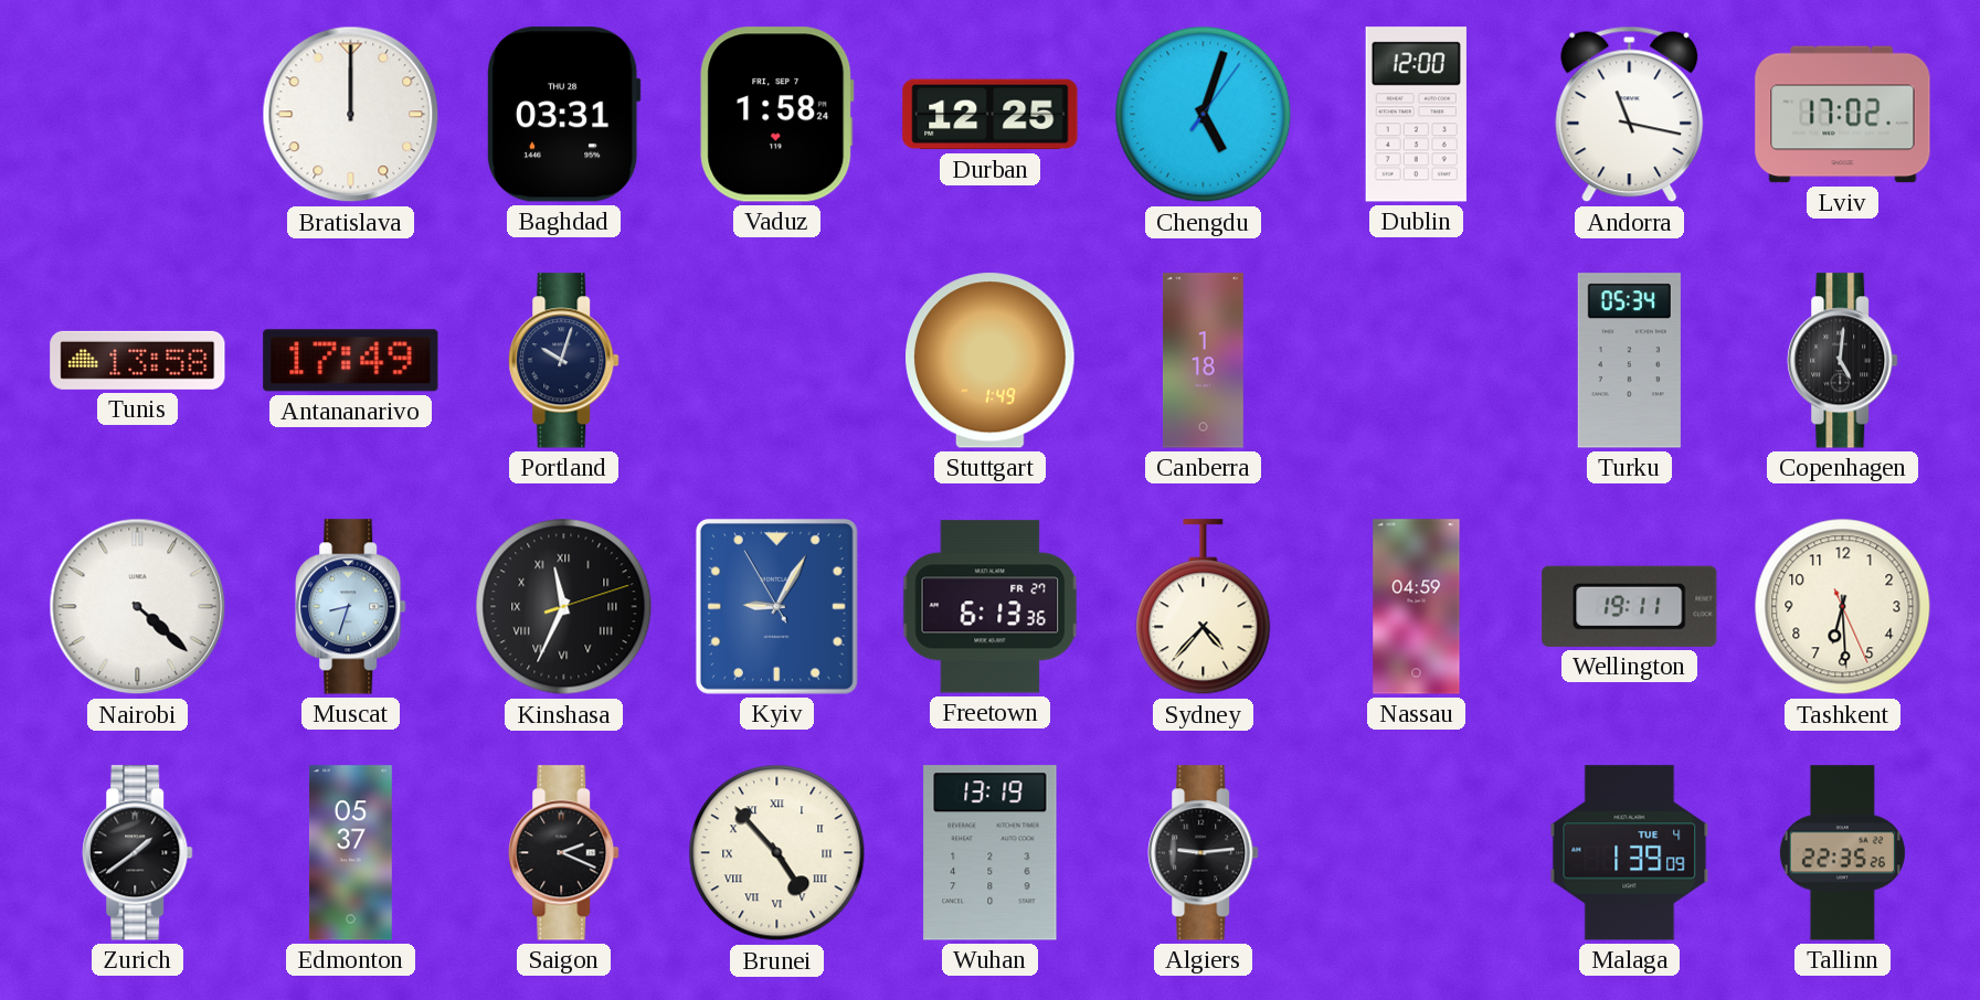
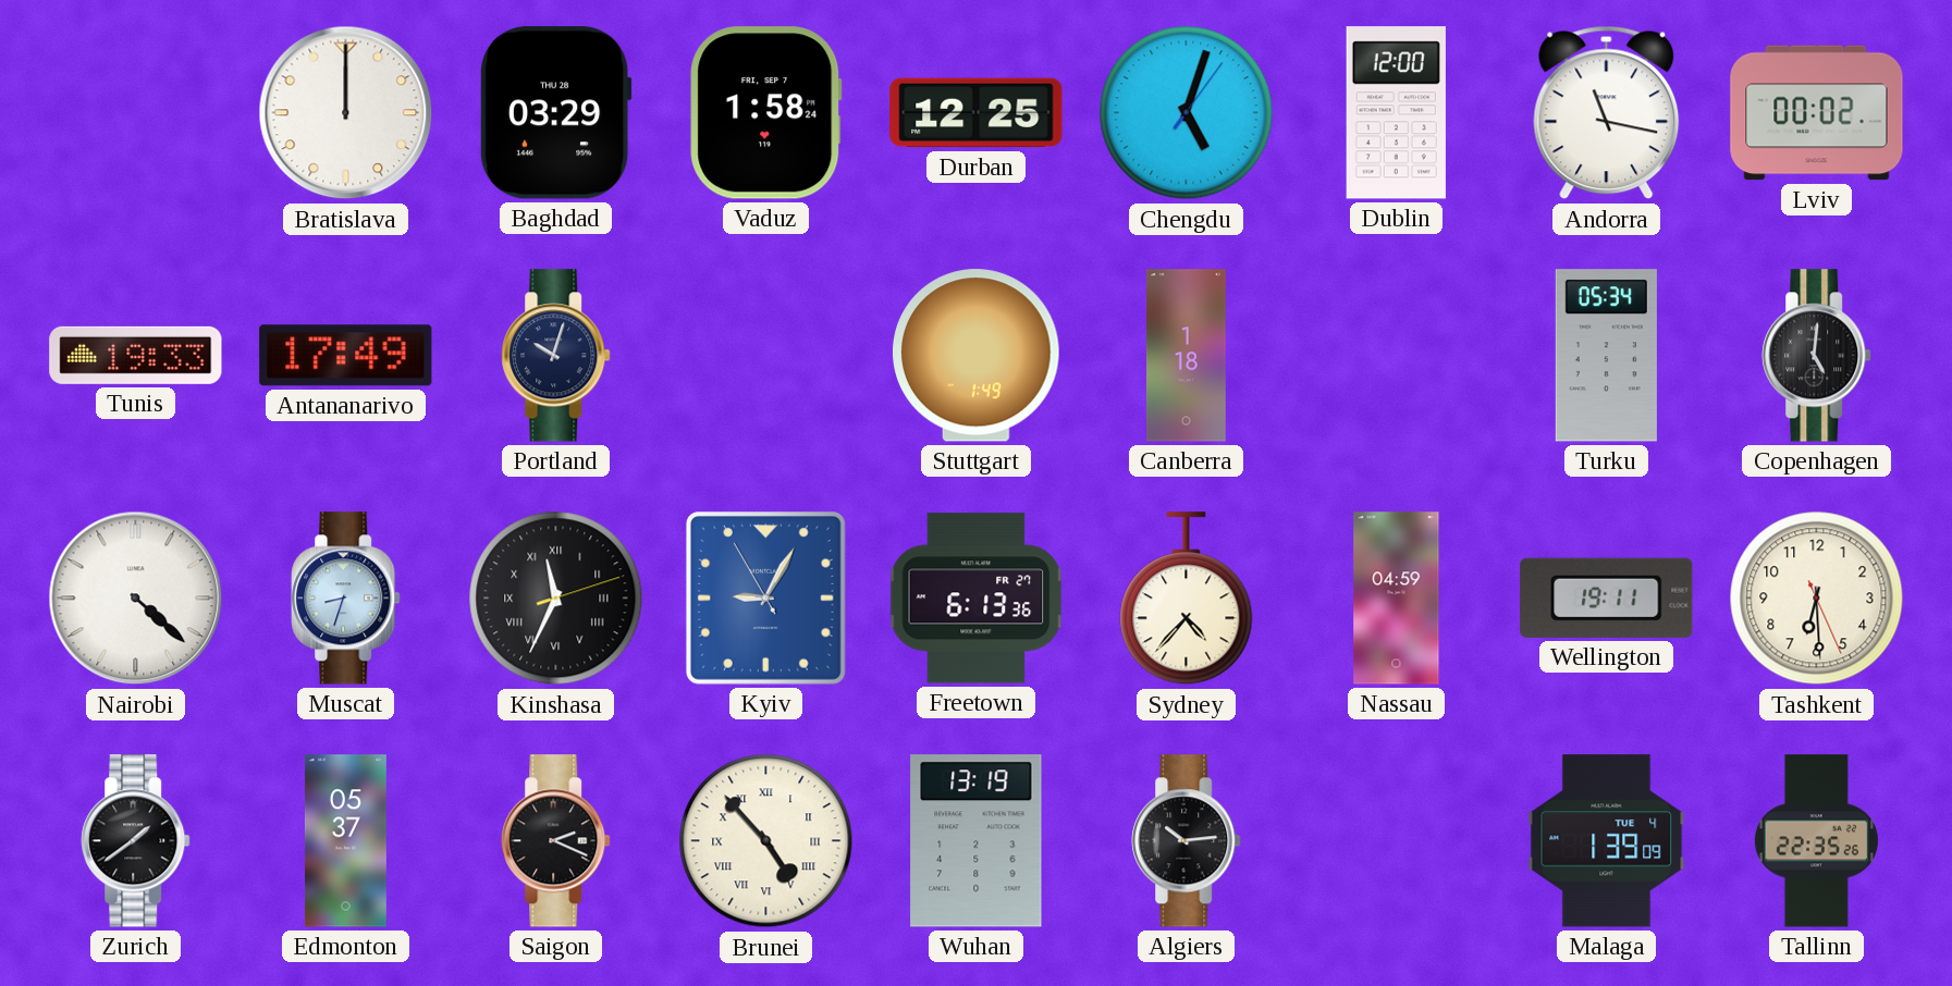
Baghdad: 03:31 -> 03:29 (555, 113)
Lviv: 17:02 -> 00:02 (1817, 113)
Tunis: 13:58 -> 19:33 (136, 355)
Algiers: 9:14 -> 10:14 (1187, 841)
